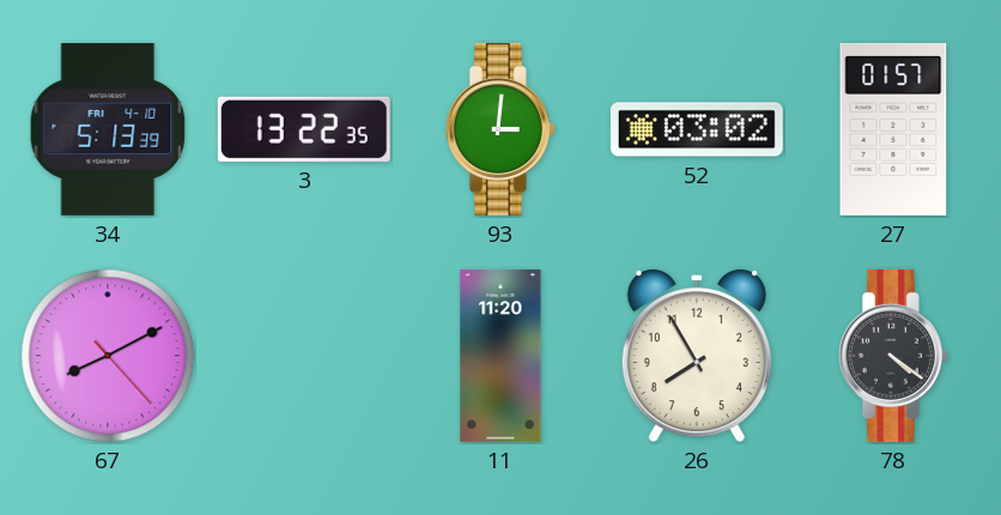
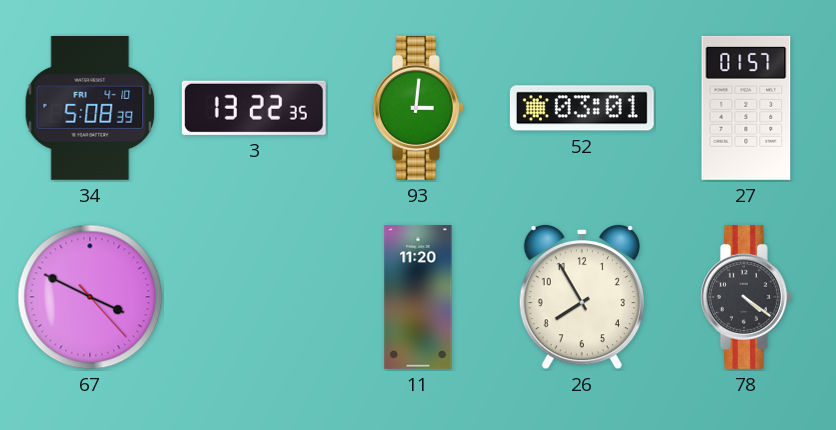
34: 5:13 -> 5:08 (90, 108)
52: 03:02 -> 03:01 (582, 108)
67: 8:10 -> 3:49 (90, 297)
